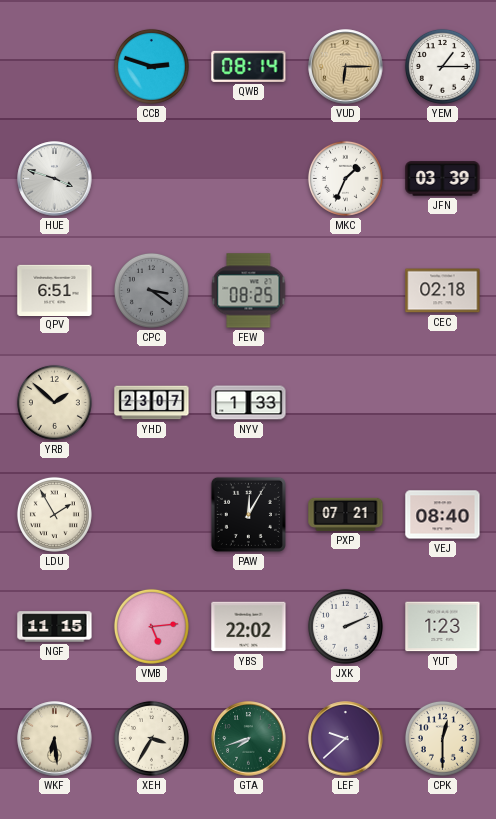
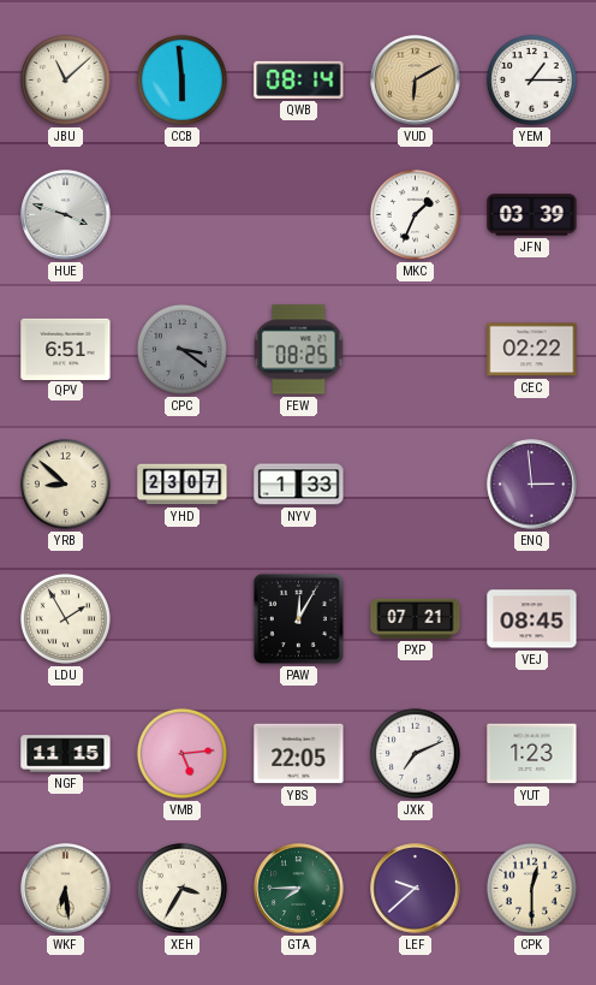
JBU: none -> 11:08 (65, 79)
CCB: 2:48 -> 5:59 (181, 79)
VUD: 6:15 -> 6:10 (416, 81)
CEC: 02:18 -> 02:22 (532, 350)
YRB: 1:52 -> 8:52 (65, 483)
ENQ: none -> 2:59 (532, 485)
VEJ: 08:40 -> 08:45 (532, 619)
YBS: 22:02 -> 22:05 (299, 754)
JXK: 2:11 -> 7:11 (415, 753)
GTA: 7:42 -> 7:45 (299, 889)
